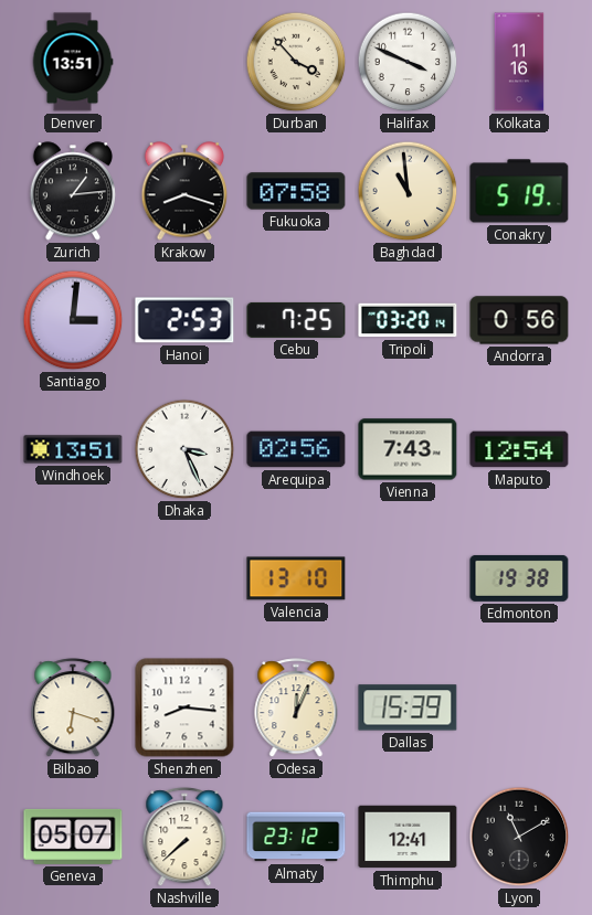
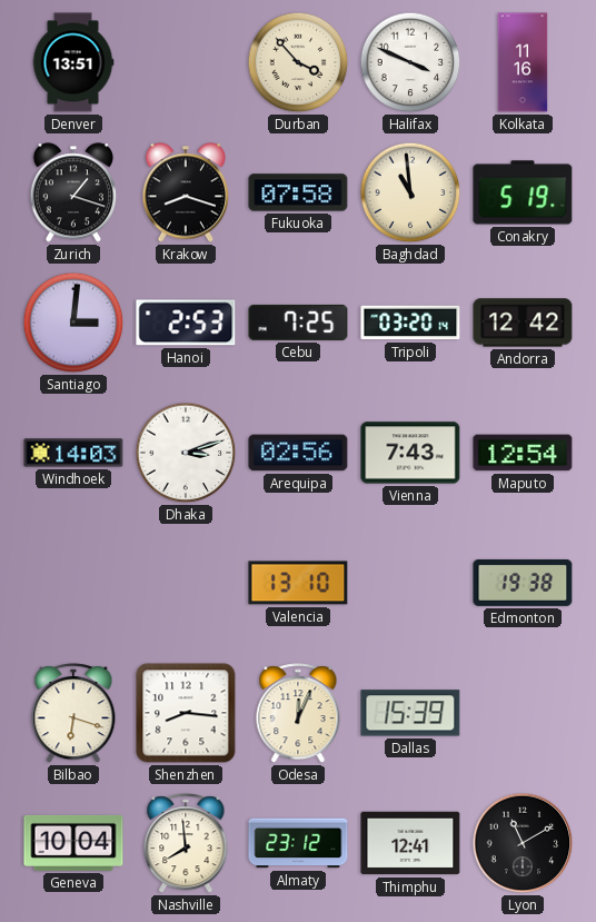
Zurich: 1:14 -> 1:18 (73, 192)
Andorra: 0:56 -> 12:42 (523, 323)
Windhoek: 13:51 -> 14:03 (73, 453)
Dhaka: 3:26 -> 3:12 (186, 453)
Geneva: 05:07 -> 10:04 (73, 843)
Nashville: 7:38 -> 7:59 (186, 844)
